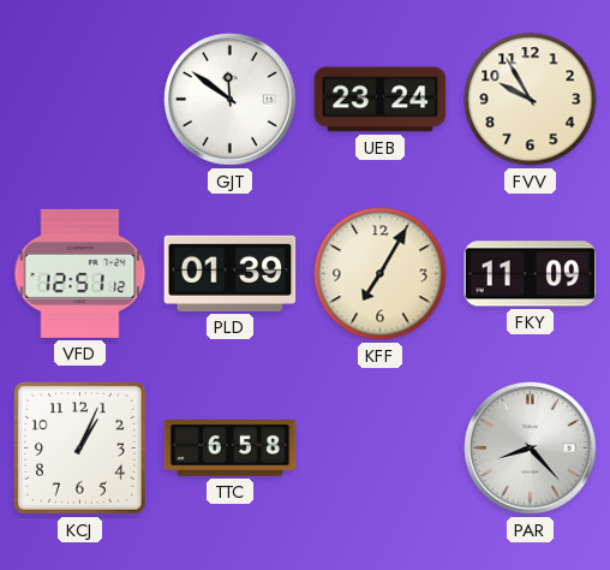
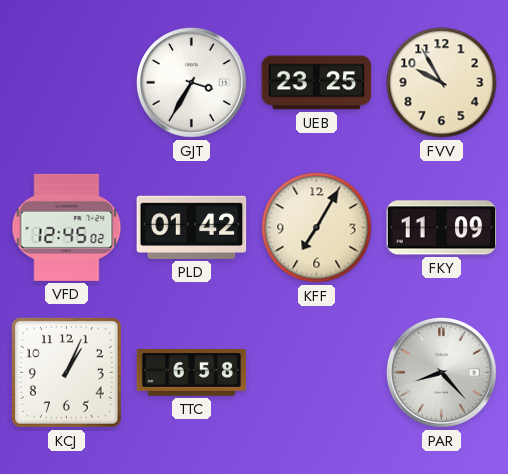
GJT: 11:51 -> 3:35 (192, 83)
UEB: 23:24 -> 23:25 (317, 83)
VFD: 12:51 -> 12:45 (67, 227)
PLD: 01:39 -> 01:42 (192, 227)
